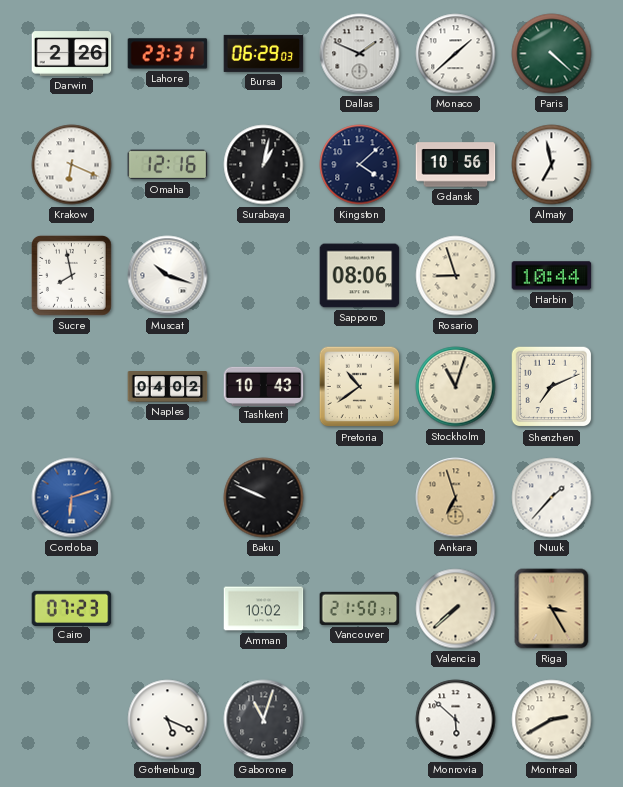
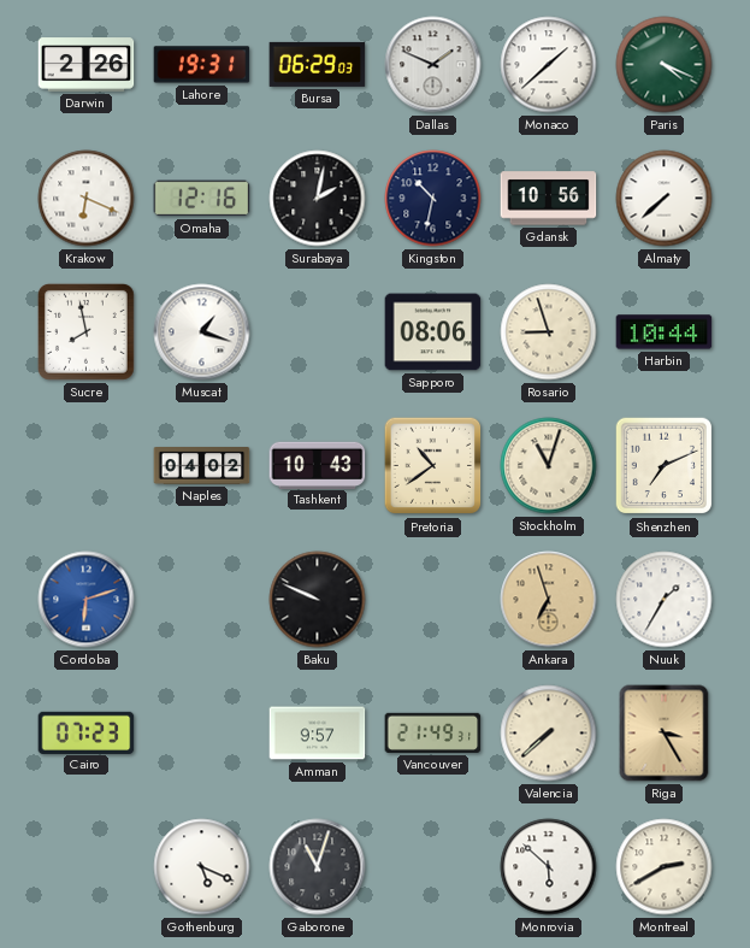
Lahore: 23:31 -> 19:31 (202, 65)
Paris: 4:22 -> 4:19 (665, 65)
Surabaya: 1:02 -> 2:02 (318, 199)
Kingston: 4:08 -> 10:32 (433, 199)
Almaty: 6:58 -> 7:38 (665, 199)
Muscat: 10:18 -> 1:18 (202, 332)
Nuuk: 1:37 -> 1:35 (665, 600)
Amman: 10:02 -> 9:57 (318, 734)
Vancouver: 21:50 -> 21:49 (433, 732)
